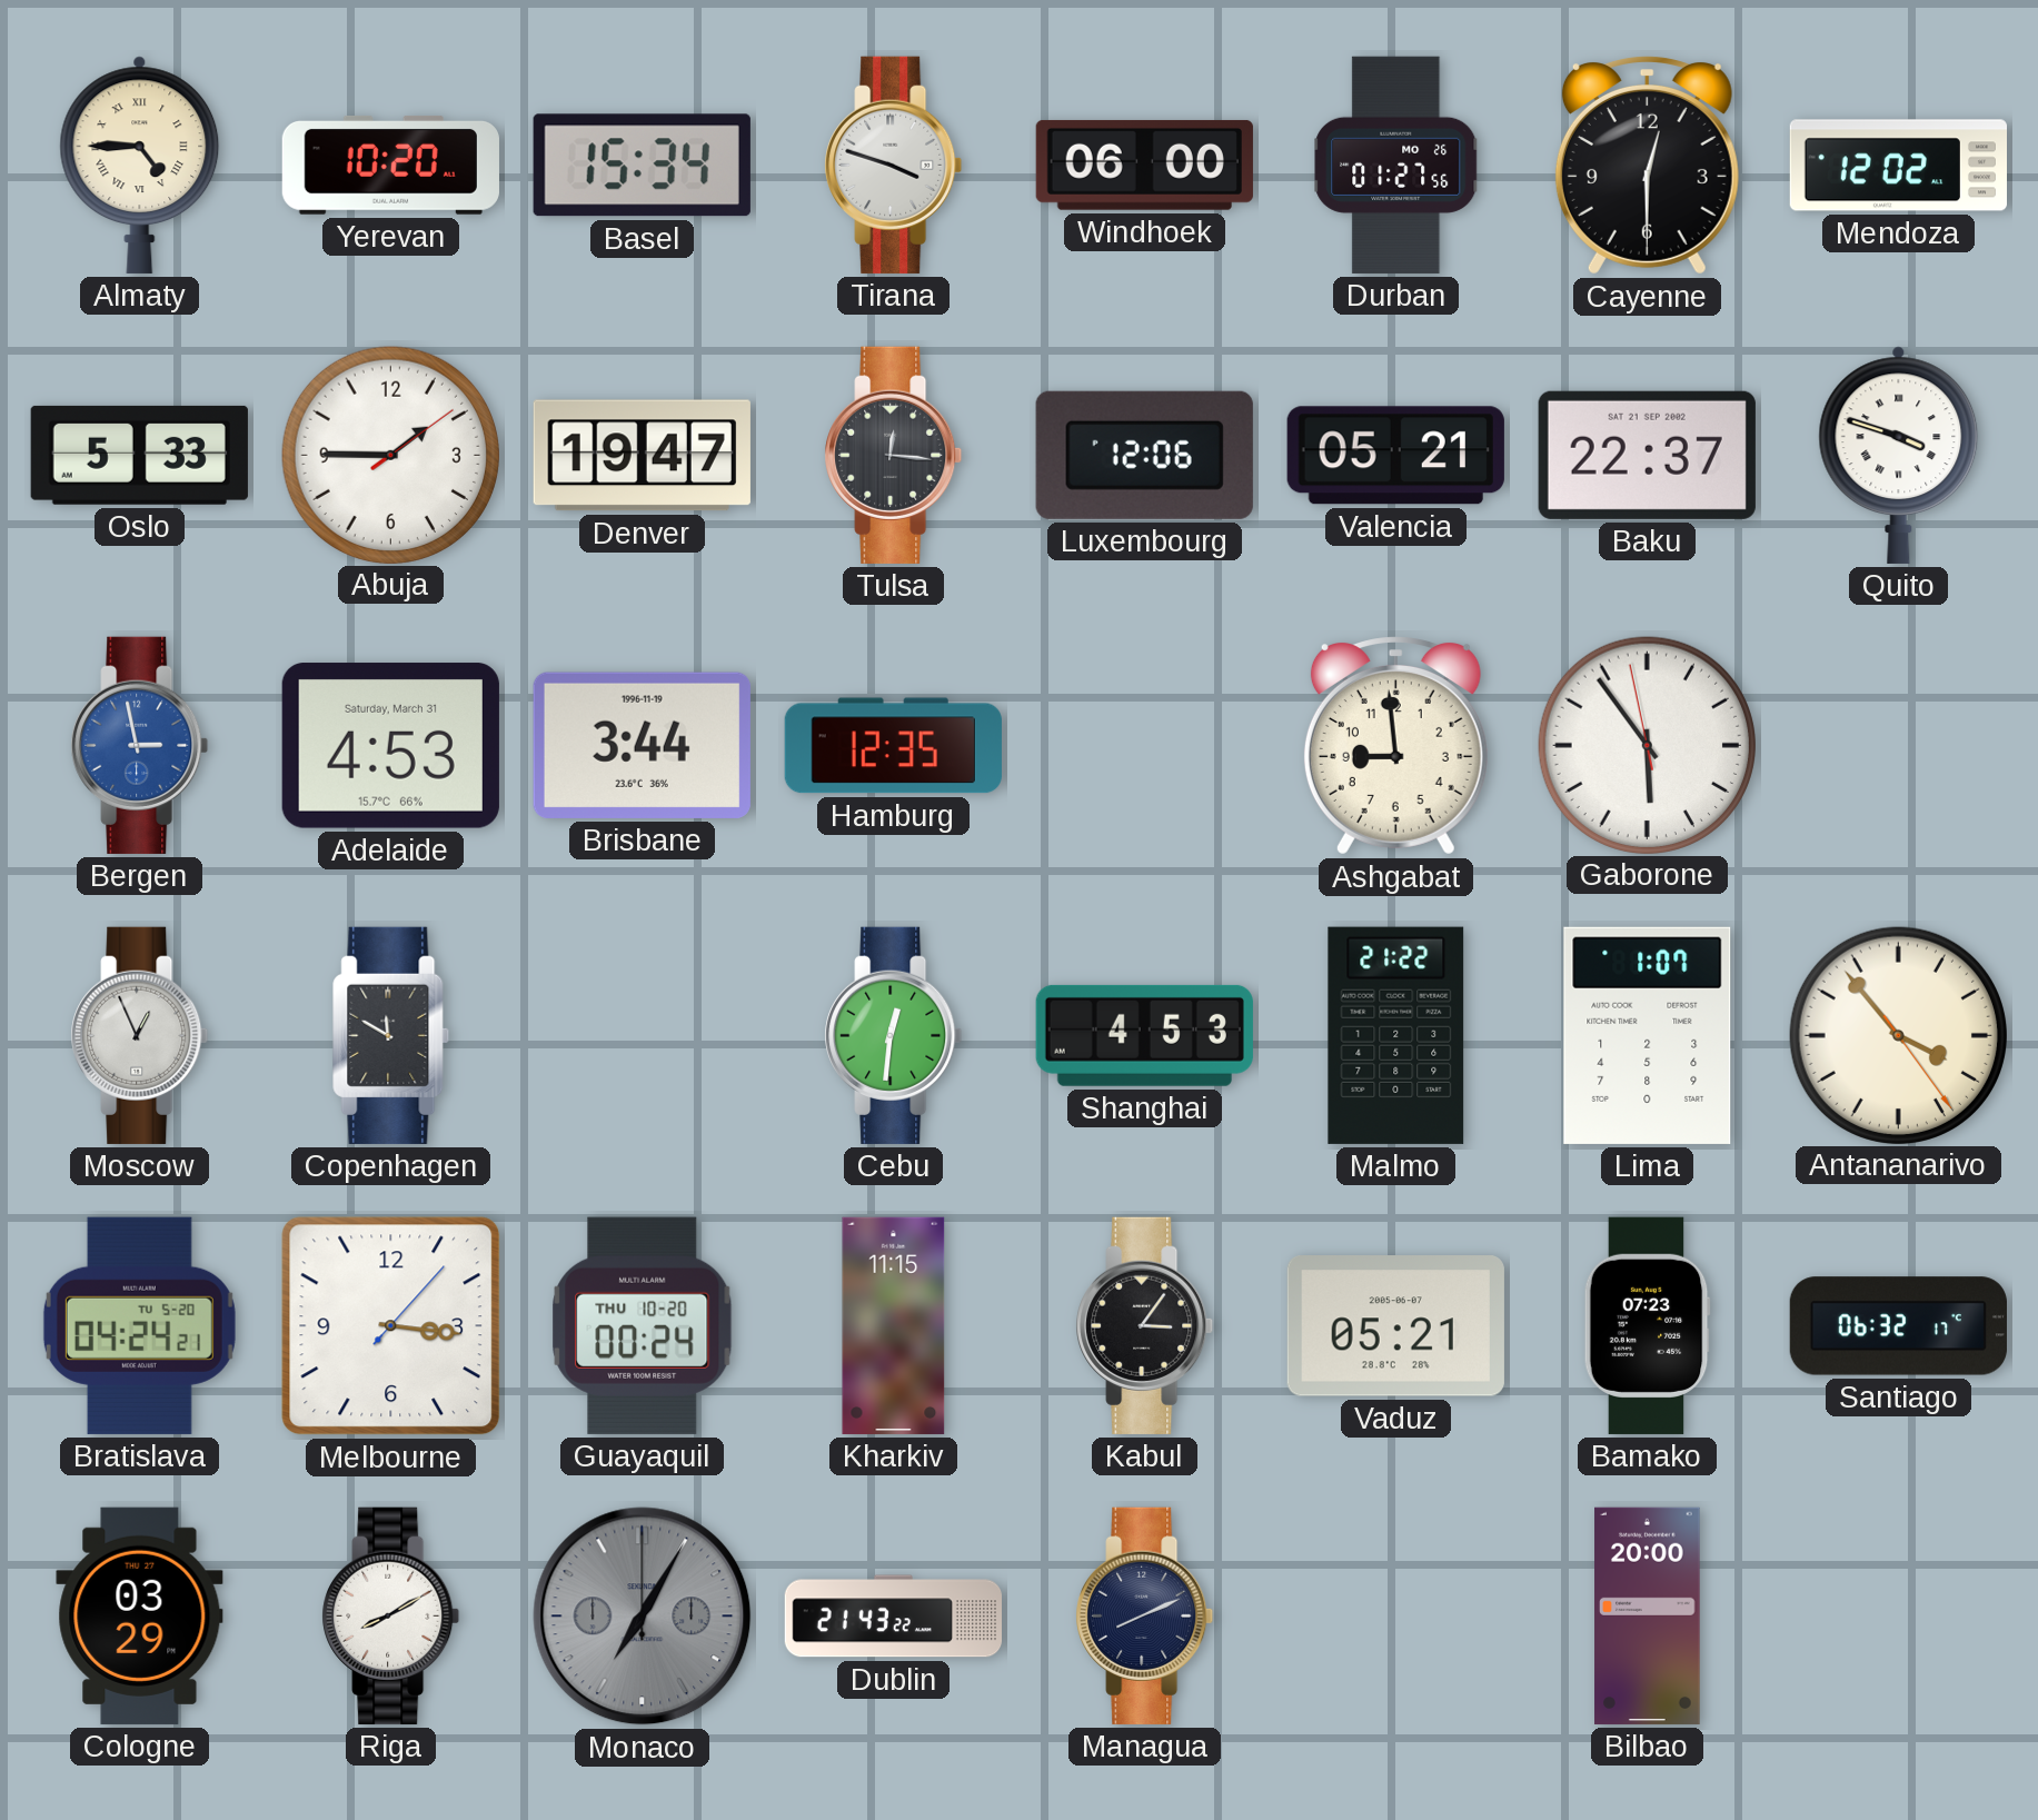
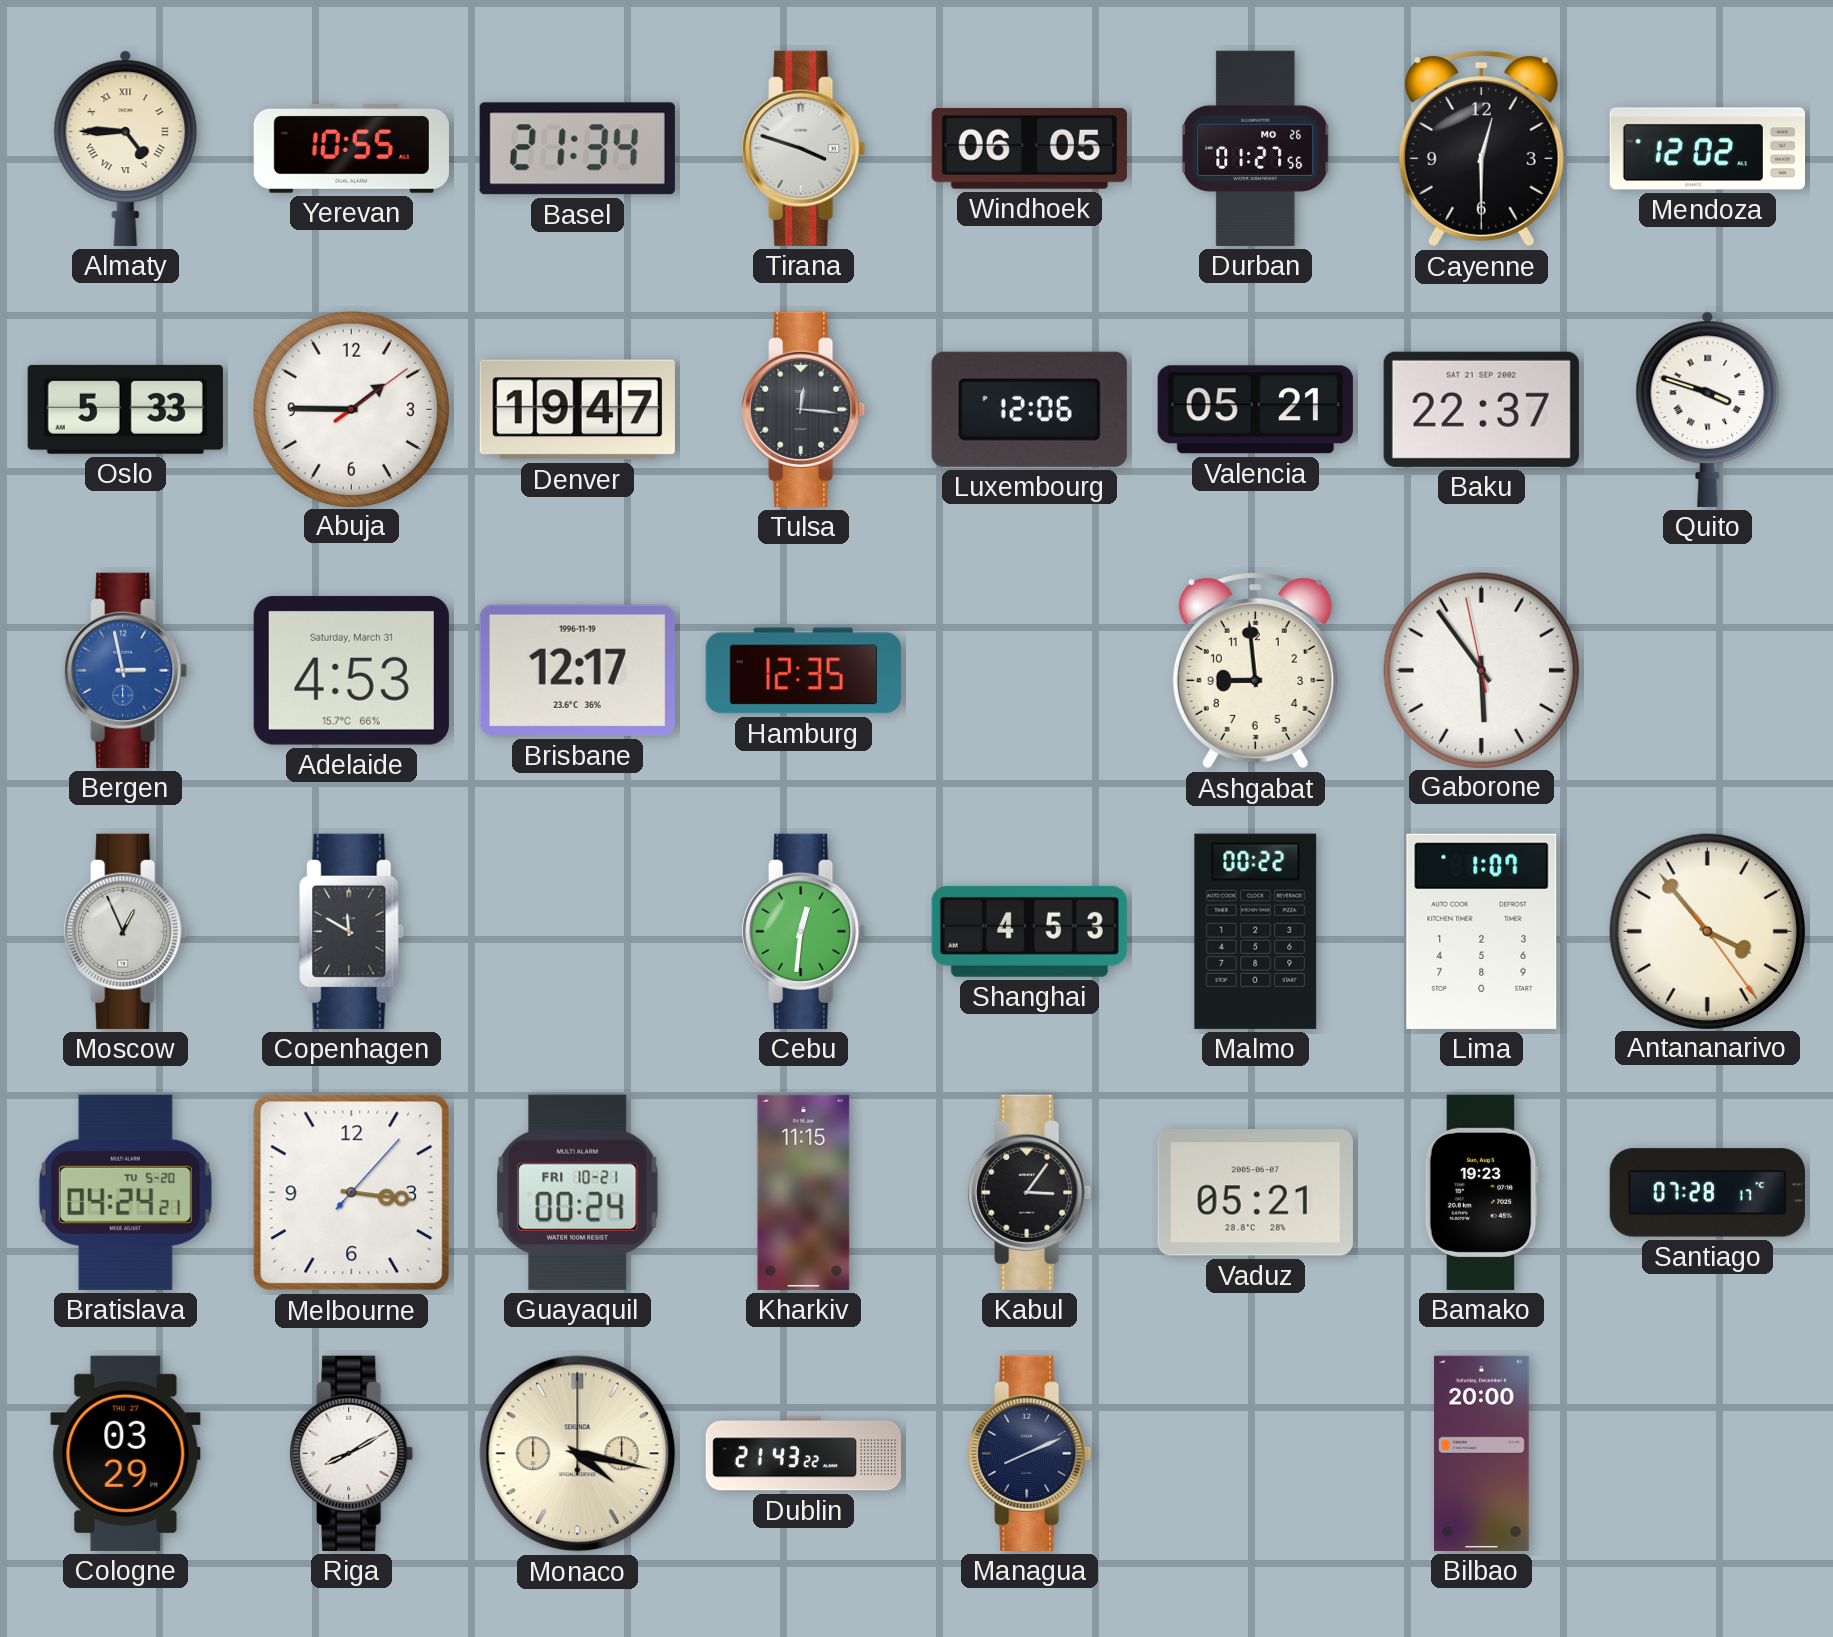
Yerevan: 10:20 -> 10:55 (351, 148)
Basel: 15:34 -> 21:34 (577, 149)
Windhoek: 06:00 -> 06:05 (1029, 148)
Brisbane: 3:44 -> 12:17 (577, 670)
Malmo: 21:22 -> 00:22 (1256, 931)
Guayaquil date: THU 10-20 -> FRI 10-21 (578, 1192)
Bamako: 07:23 -> 19:23 (1481, 1192)
Santiago: 06:32 -> 07:28 (1707, 1193)
Monaco: 7:05 -> 4:17 (578, 1454)
Monaco dial: grey -> cream (578, 1454)
